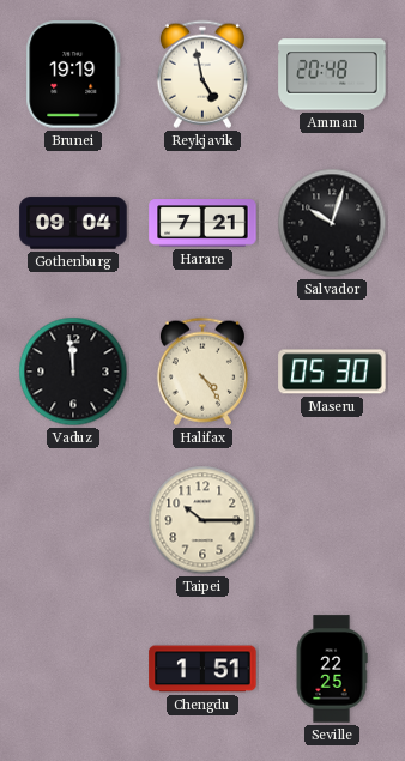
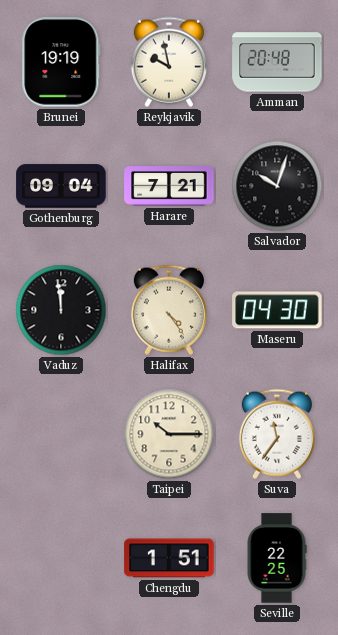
Reykjavik: 4:58 -> 9:58 (169, 62)
Maseru: 05:30 -> 04:30 (277, 310)
Suva: none -> 11:36 (277, 434)
